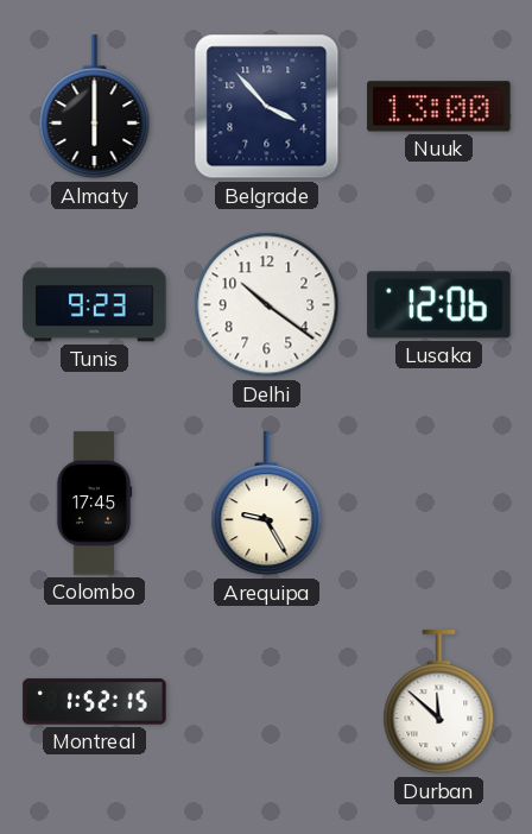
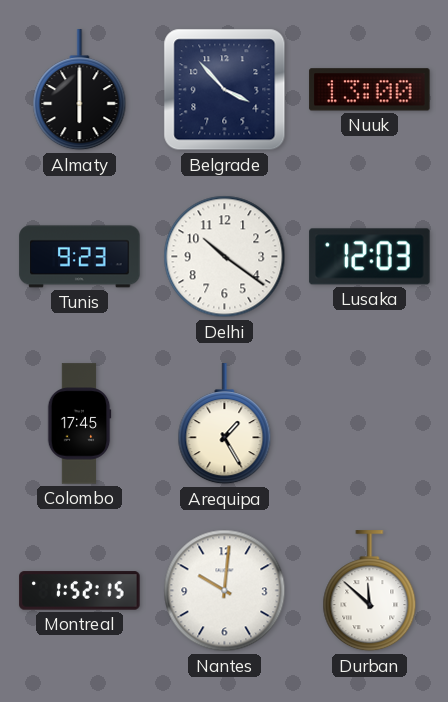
Lusaka: 12:06 -> 12:03 (370, 257)
Arequipa: 9:25 -> 1:25 (225, 424)
Nantes: none -> 10:01 (225, 591)
